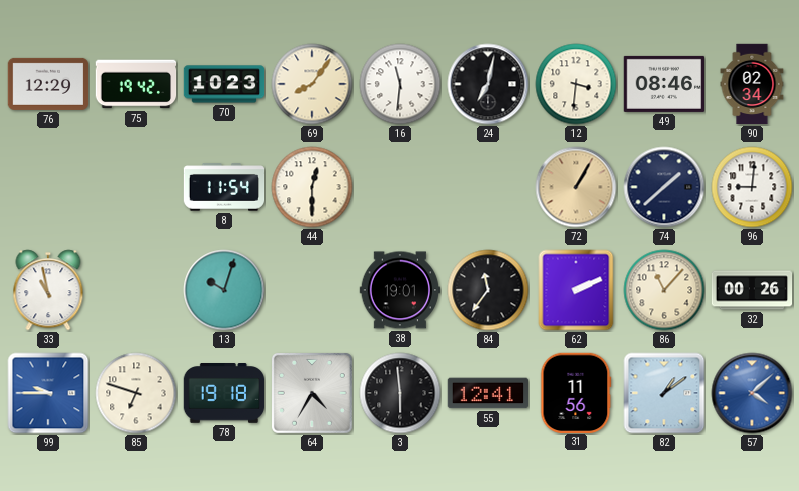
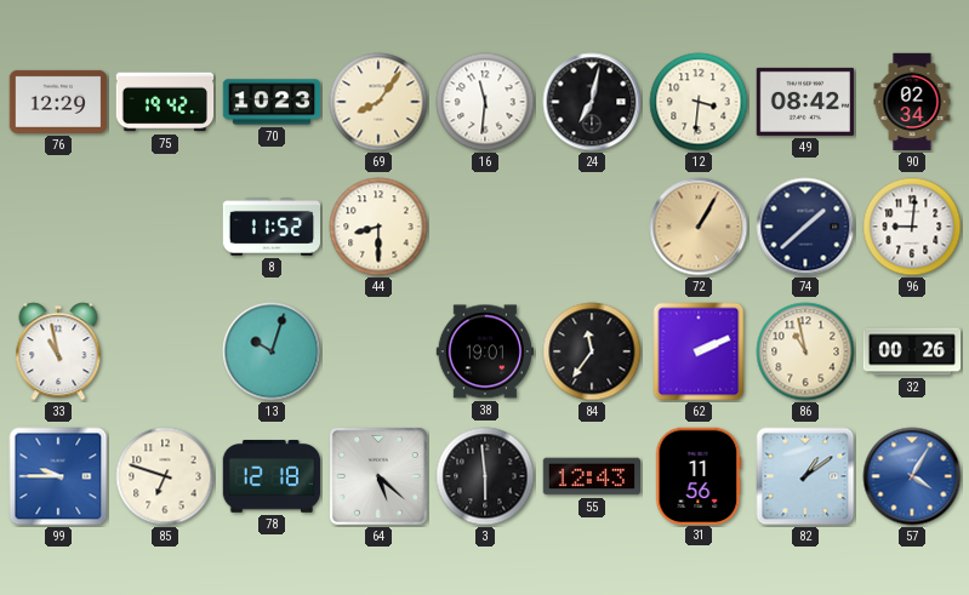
49: 08:46 -> 08:42 (804, 102)
8: 11:54 -> 11:52 (272, 227)
44: 12:30 -> 8:30 (378, 227)
86: 11:07 -> 10:58 (805, 351)
78: 19:18 -> 12:18 (272, 477)
64: 4:35 -> 5:22 (378, 476)
55: 12:41 -> 12:43 (592, 476)
57: 4:08 -> 4:05 (912, 476)
